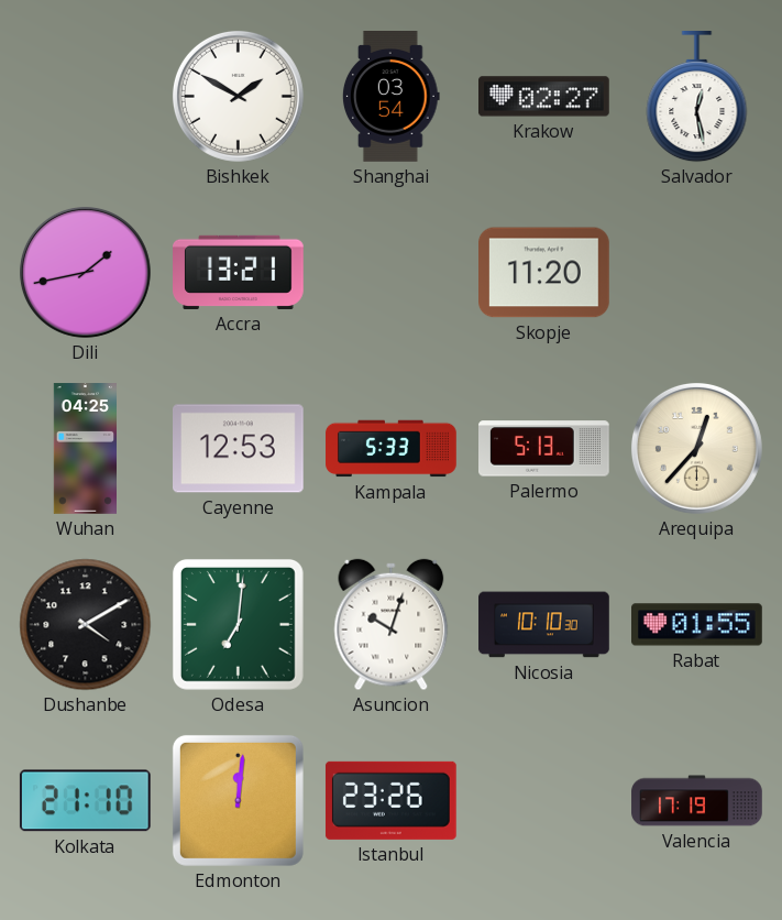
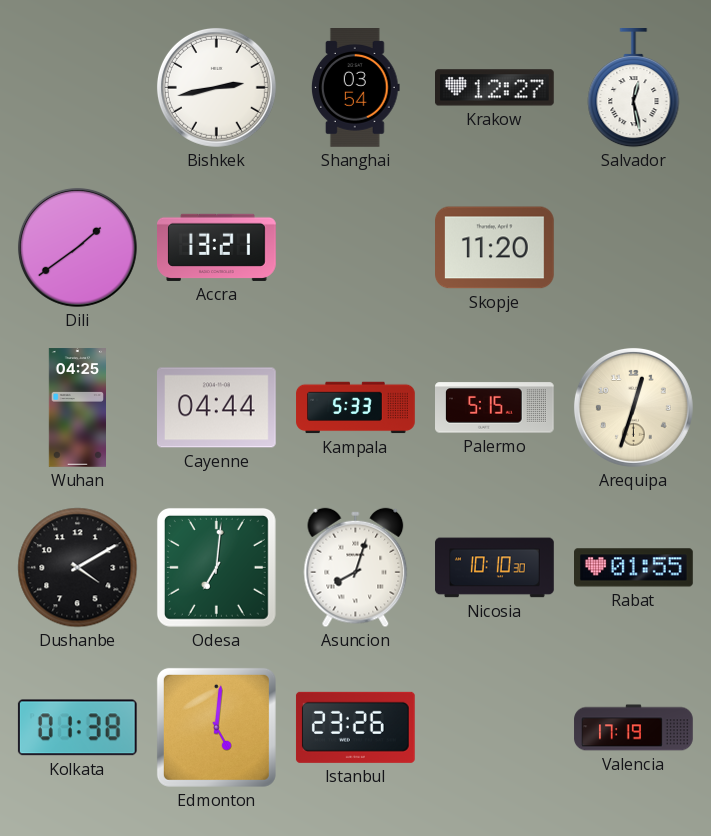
Bishkek: 1:50 -> 2:43 (216, 87)
Krakow: 02:27 -> 12:27 (495, 88)
Dili: 1:43 -> 1:39 (77, 247)
Cayenne: 12:53 -> 04:44 (217, 408)
Palermo: 5:13 -> 5:15 (495, 408)
Arequipa: 12:37 -> 12:33 (633, 407)
Asuncion: 10:03 -> 8:03 (356, 568)
Kolkata: 21:10 -> 01:38 (77, 728)
Edmonton: 12:01 -> 5:01 (216, 727)
